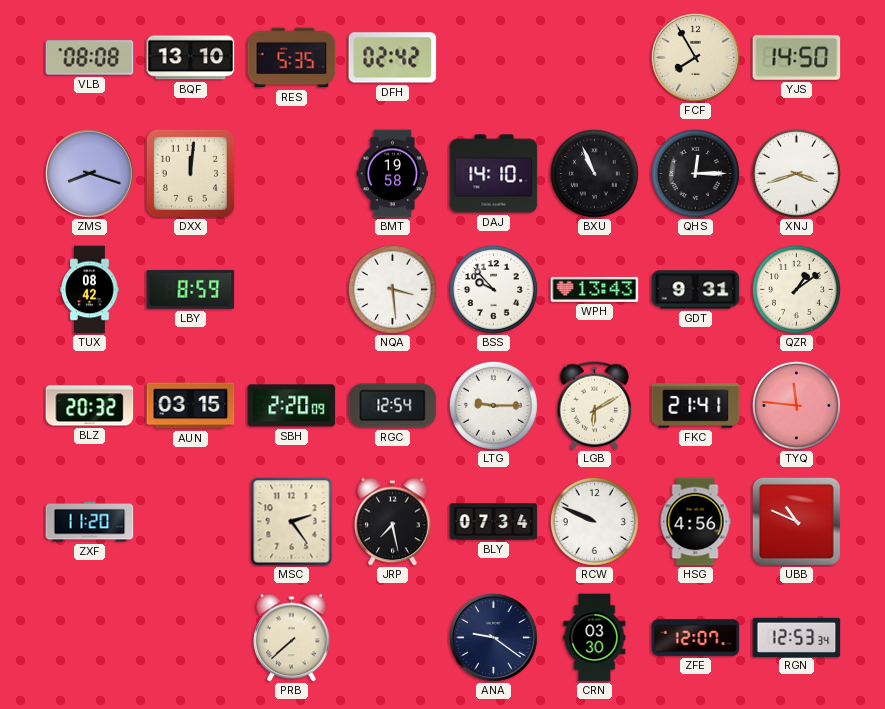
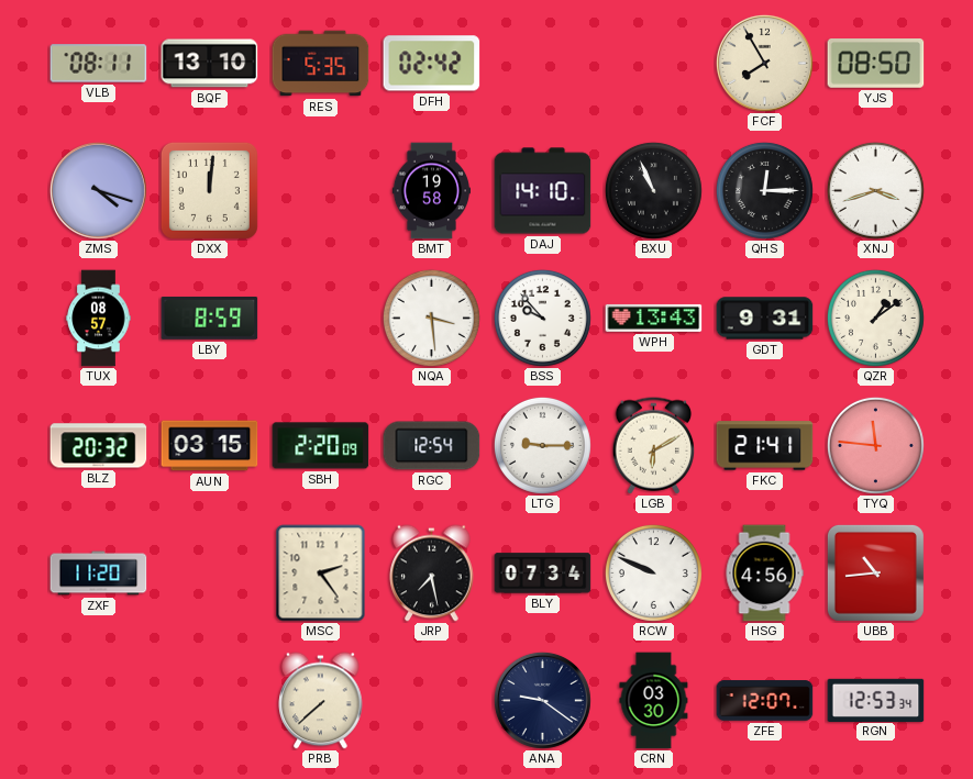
VLB: 08:08 -> 08:11 (99, 64)
YJS: 14:50 -> 08:50 (876, 64)
ZMS: 8:18 -> 4:18 (98, 190)
TUX: 08:42 -> 08:57 (99, 319)
UBB: 10:49 -> 10:44 (875, 572)
